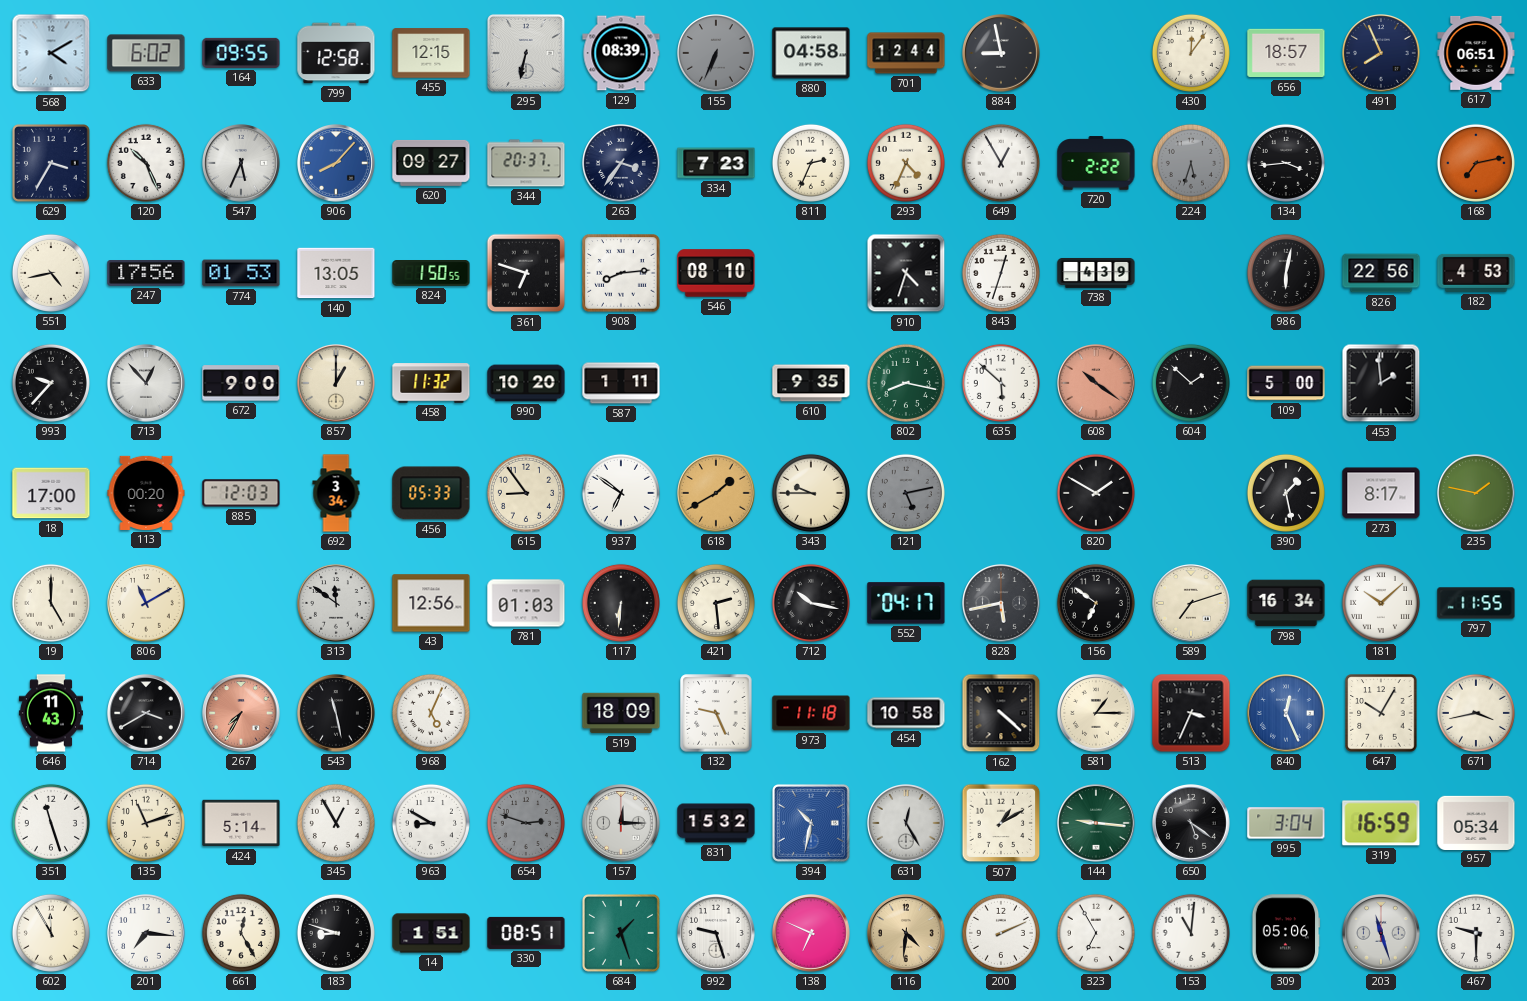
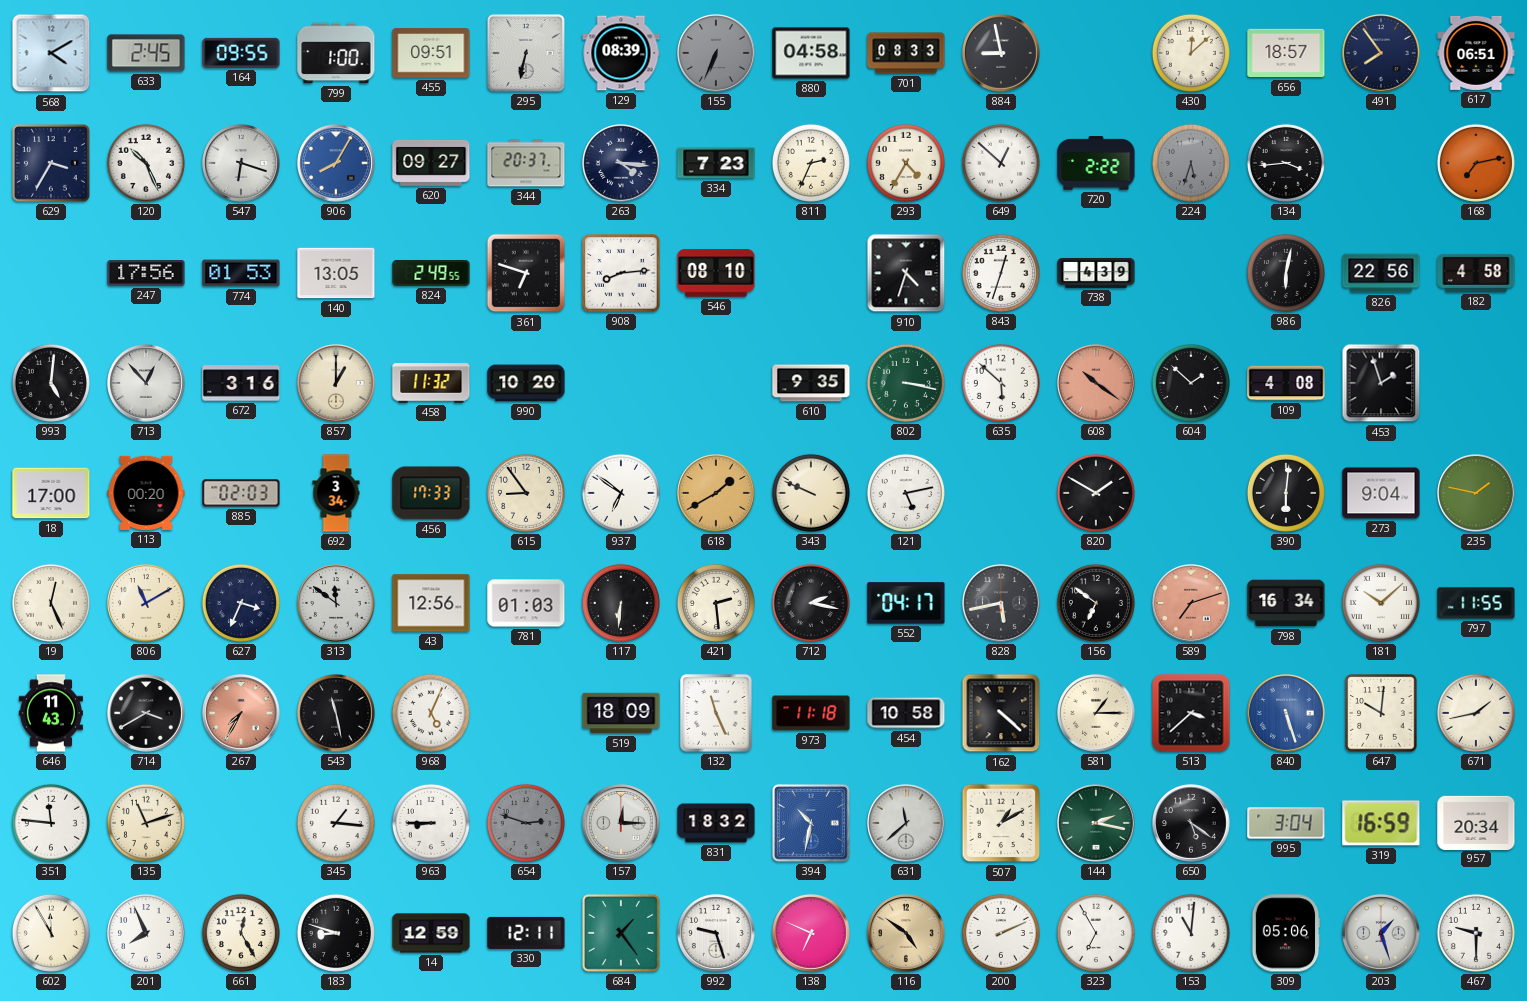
633: 6:02 -> 2:45 (146, 53)
799: 12:58 -> 1:00 (336, 53)
455: 12:15 -> 09:51 (431, 53)
701: 12:44 -> 08:33 (906, 53)
430: 12:06 -> 12:08 (1191, 53)
491: 7:56 -> 7:54 (1381, 53)
547: 5:34 -> 6:18 (241, 163)
906: 8:07 -> 8:05 (336, 163)
263: 3:36 -> 4:16 (621, 163)
293: 4:34 -> 4:35 (906, 163)
649: 12:55 -> 12:52 (1001, 163)
551: 4:43 -> none (51, 273)
824: 1:50 -> 2:49 (431, 274)
182: 4:53 -> 4:58 (1476, 273)
993: 9:37 -> 5:01 (51, 383)
672: 9:00 -> 3:16 (241, 383)
587: 1:11 -> none (621, 383)
802: 8:17 -> 3:17 (906, 383)
109: 5:00 -> 4:08 (1286, 383)
453: 1:59 -> 1:57 (1381, 383)
885: 12:03 -> 02:03 (241, 493)
456: 05:33 -> 17:33 (431, 493)
343: 9:45 -> 9:49 (811, 493)
121 dial: grey -> white (906, 493)
390: 1:28 -> 6:01 (1286, 493)
273: 8:17 -> 9:04 (1381, 493)
19: 5:00 -> 12:26 (51, 603)
627: none -> 3:34 (241, 603)
712: 10:17 -> 2:17 (811, 603)
589 dial: cream -> salmon (1191, 603)
132: 9:26 -> 11:26 (716, 713)
513: 3:34 -> 3:38 (1191, 713)
840: 12:26 -> 5:27 (1286, 713)
647: 10:05 -> 10:01 (1381, 713)
671: 3:43 -> 1:43 (1476, 713)
351: 11:27 -> 11:46 (51, 823)
424: 5:14 -> none (241, 823)
345: 12:55 -> 1:16 (336, 823)
963: 8:50 -> 8:45 (431, 823)
831: 15:32 -> 18:32 (716, 823)
631: 12:25 -> 11:38 (906, 823)
144: 9:16 -> 2:17 (1096, 823)
957: 05:34 -> 20:34 (1476, 822)
201: 7:16 -> 7:56 (146, 933)
14: 1:51 -> 12:59 (431, 933)
330: 08:51 -> 12:11 (526, 933)
684: 1:27 -> 1:24 (622, 934)
116: 4:31 -> 4:51 (906, 933)
203: 11:27 -> 1:27 (1381, 933)
